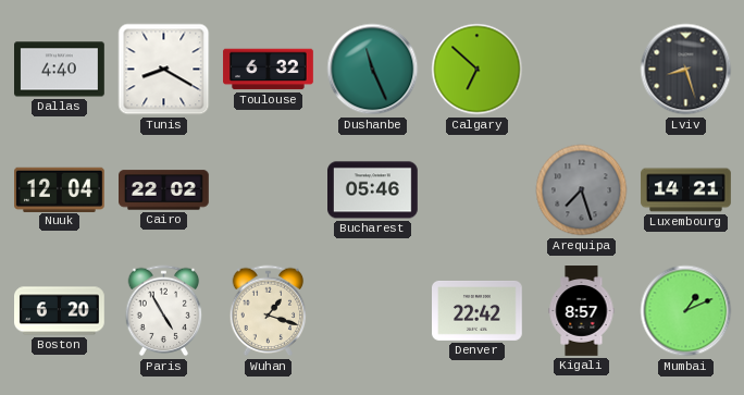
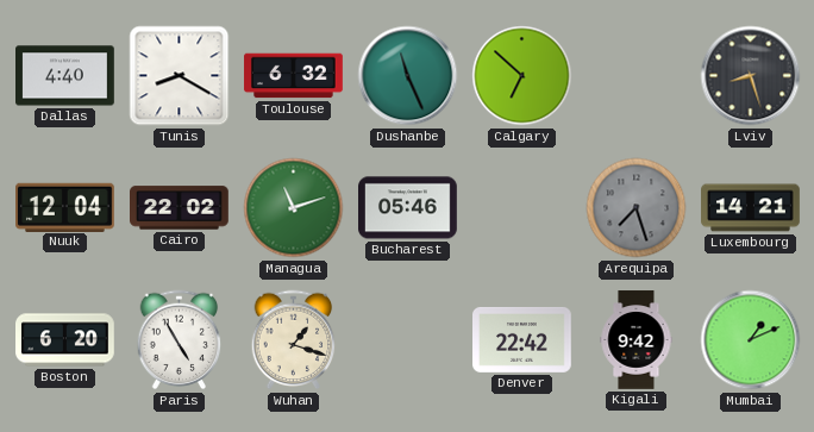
Managua: none -> 11:12 (294, 208)
Kigali: 8:57 -> 9:42 (637, 340)
